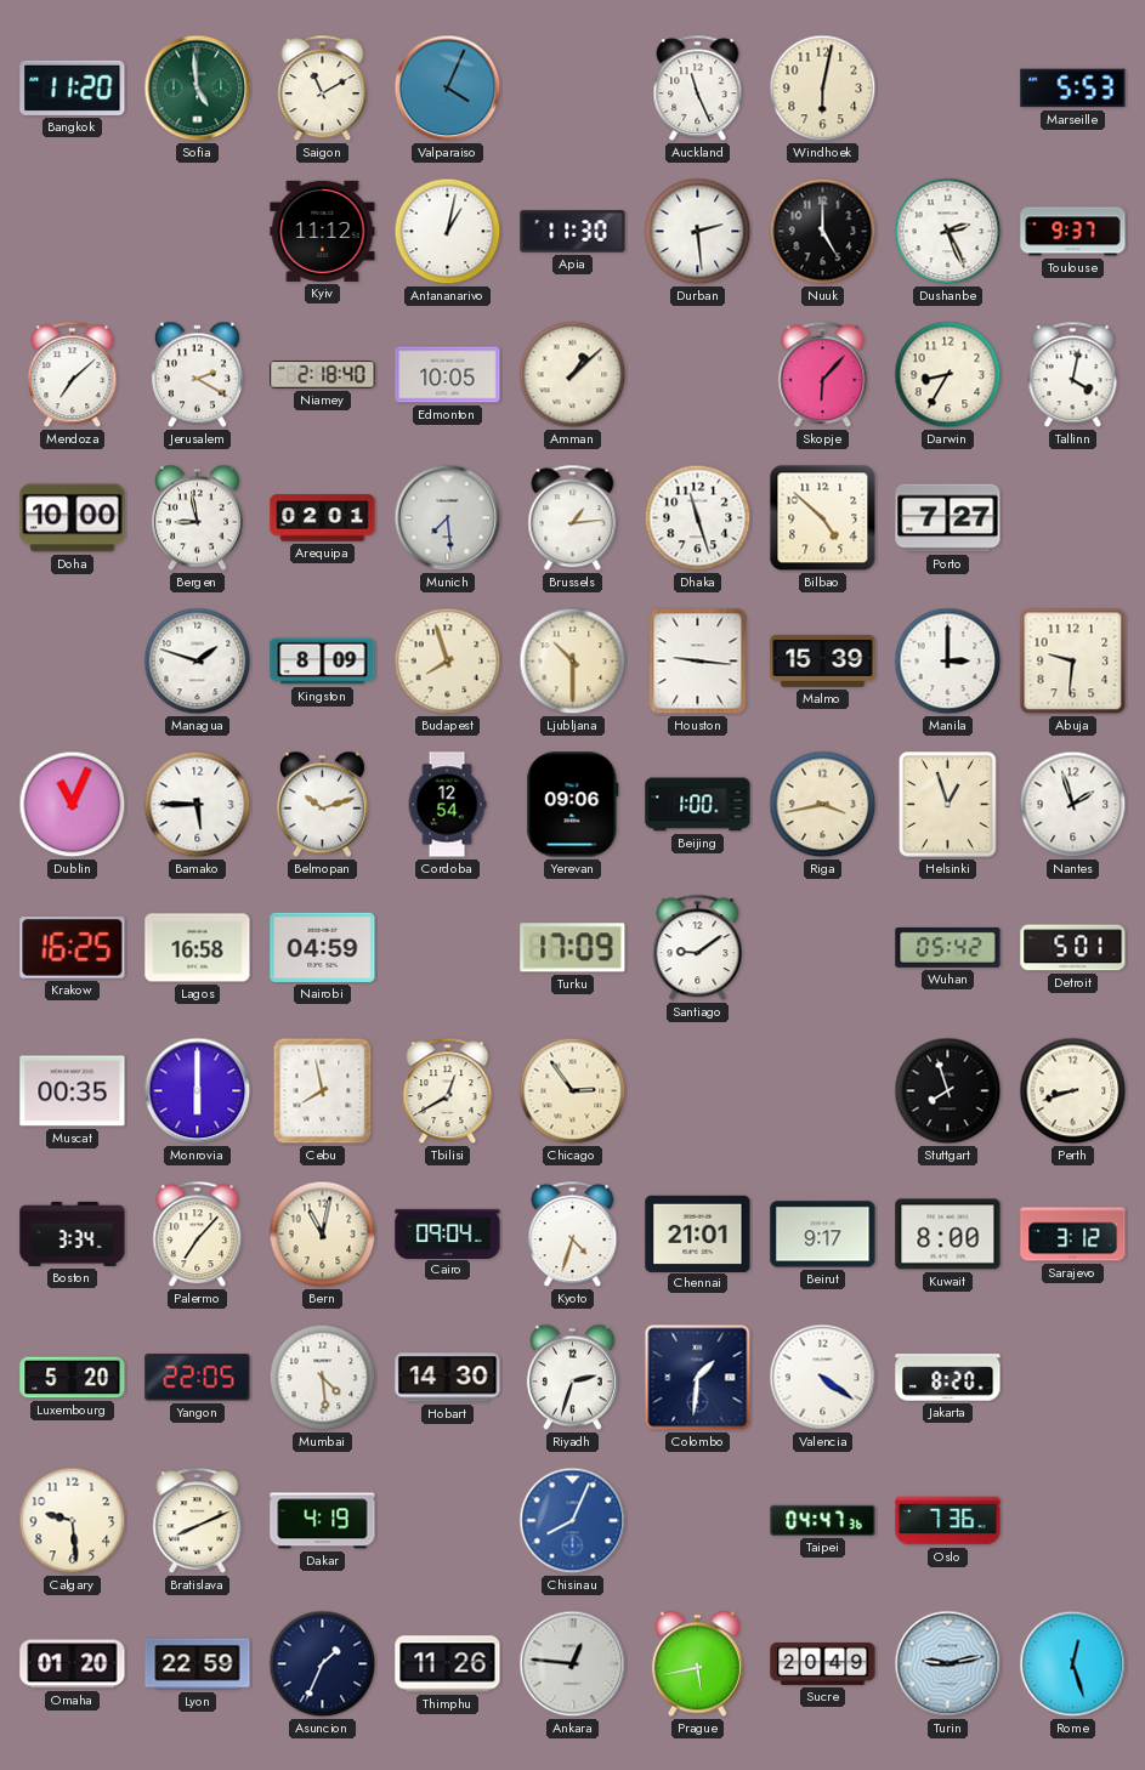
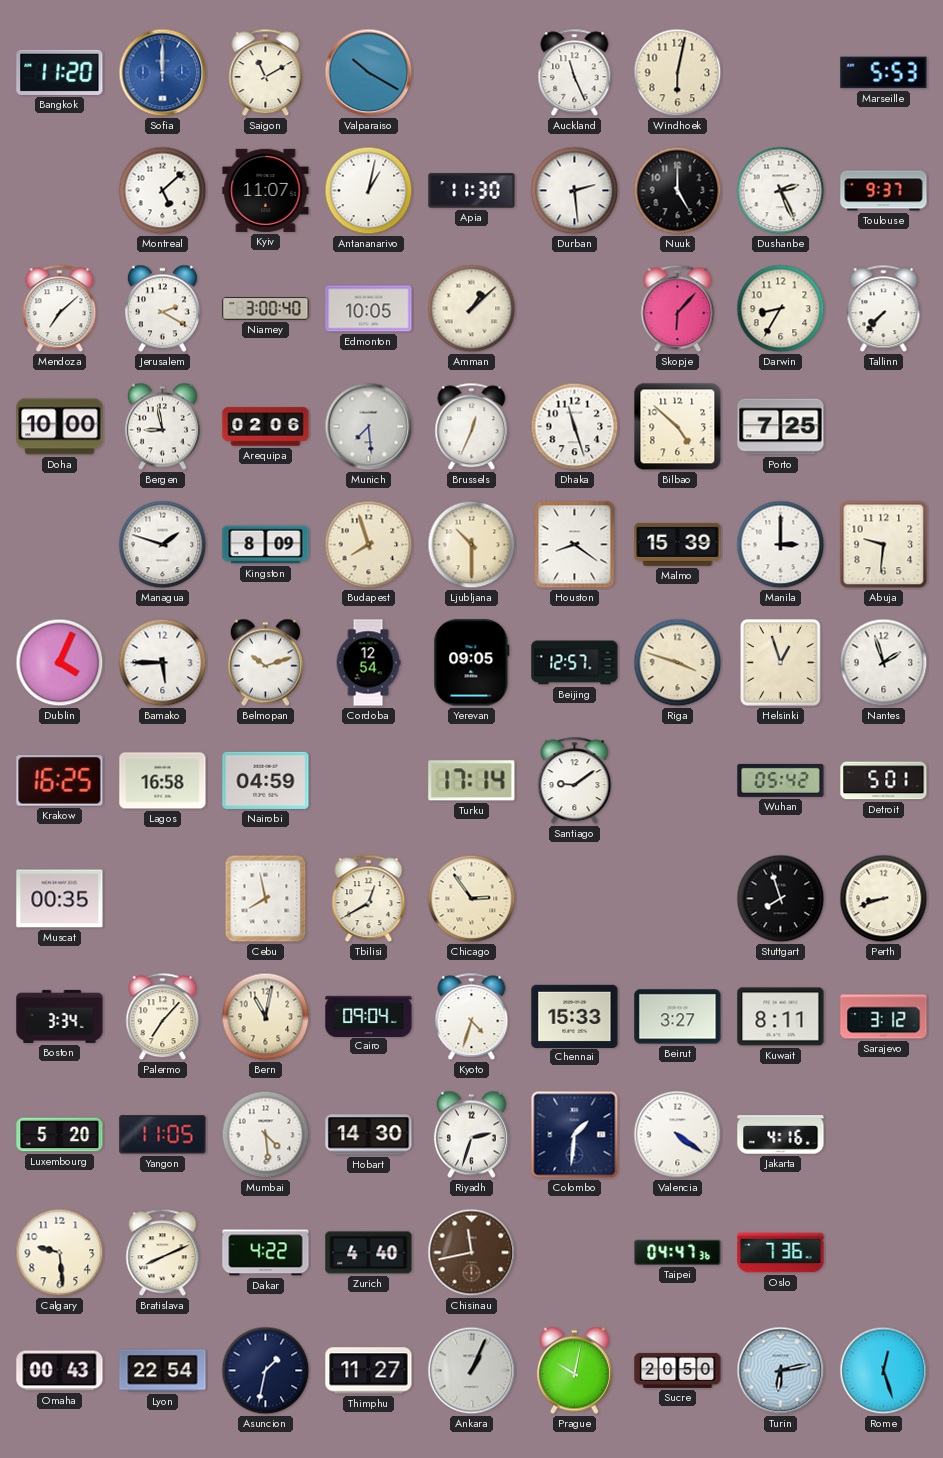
Sofia: 4:59 -> 12:00 (163, 73)
Sofia dial: green -> blue (163, 73)
Valparaiso: 4:04 -> 10:20 (369, 73)
Montreal: none -> 5:08 (163, 191)
Kyiv: 11:12 -> 11:07 (266, 190)
Niamey: 2:18 -> 3:00 (266, 309)
Tallinn: 4:02 -> 7:37 (884, 309)
Arequipa: 02:01 -> 02:06 (266, 427)
Brussels: 1:14 -> 12:34 (472, 427)
Porto: 7:27 -> 7:25 (781, 427)
Houston: 9:16 -> 8:21 (575, 545)
Dublin: 11:04 -> 4:04 (60, 663)
Yerevan: 09:06 -> 09:05 (472, 663)
Beijing: 1:00 -> 12:57 (575, 663)
Riga: 3:43 -> 3:48 (678, 663)
Turku: 17:09 -> 17:14 (472, 781)
Monrovia: 6:00 -> none (198, 1091)
Chennai: 21:01 -> 15:33 (575, 1016)
Beirut: 9:17 -> 3:27 (678, 1017)
Kuwait: 8:00 -> 8:11 (781, 1017)
Yangon: 22:05 -> 11:05 (163, 1135)
Jakarta: 8:20 -> 4:16 (781, 1135)
Dakar: 4:19 -> 4:22 (266, 1253)
Zurich: none -> 4:40 (369, 1253)
Chisinau: 8:04 -> 11:43 (472, 1253)
Chisinau dial: blue -> brown (472, 1253)
Omaha: 01:20 -> 00:43 (60, 1371)
Lyon: 22:59 -> 22:54 (163, 1371)
Asuncion: 1:34 -> 1:32 (266, 1371)
Thimphu: 11:26 -> 11:27 (369, 1371)
Ankara: 12:46 -> 1:04 (472, 1371)
Prague: 5:43 -> 10:02 (574, 1371)
Sucre: 20:49 -> 20:50 (678, 1370)
Turin: 9:13 -> 6:13 (781, 1371)
